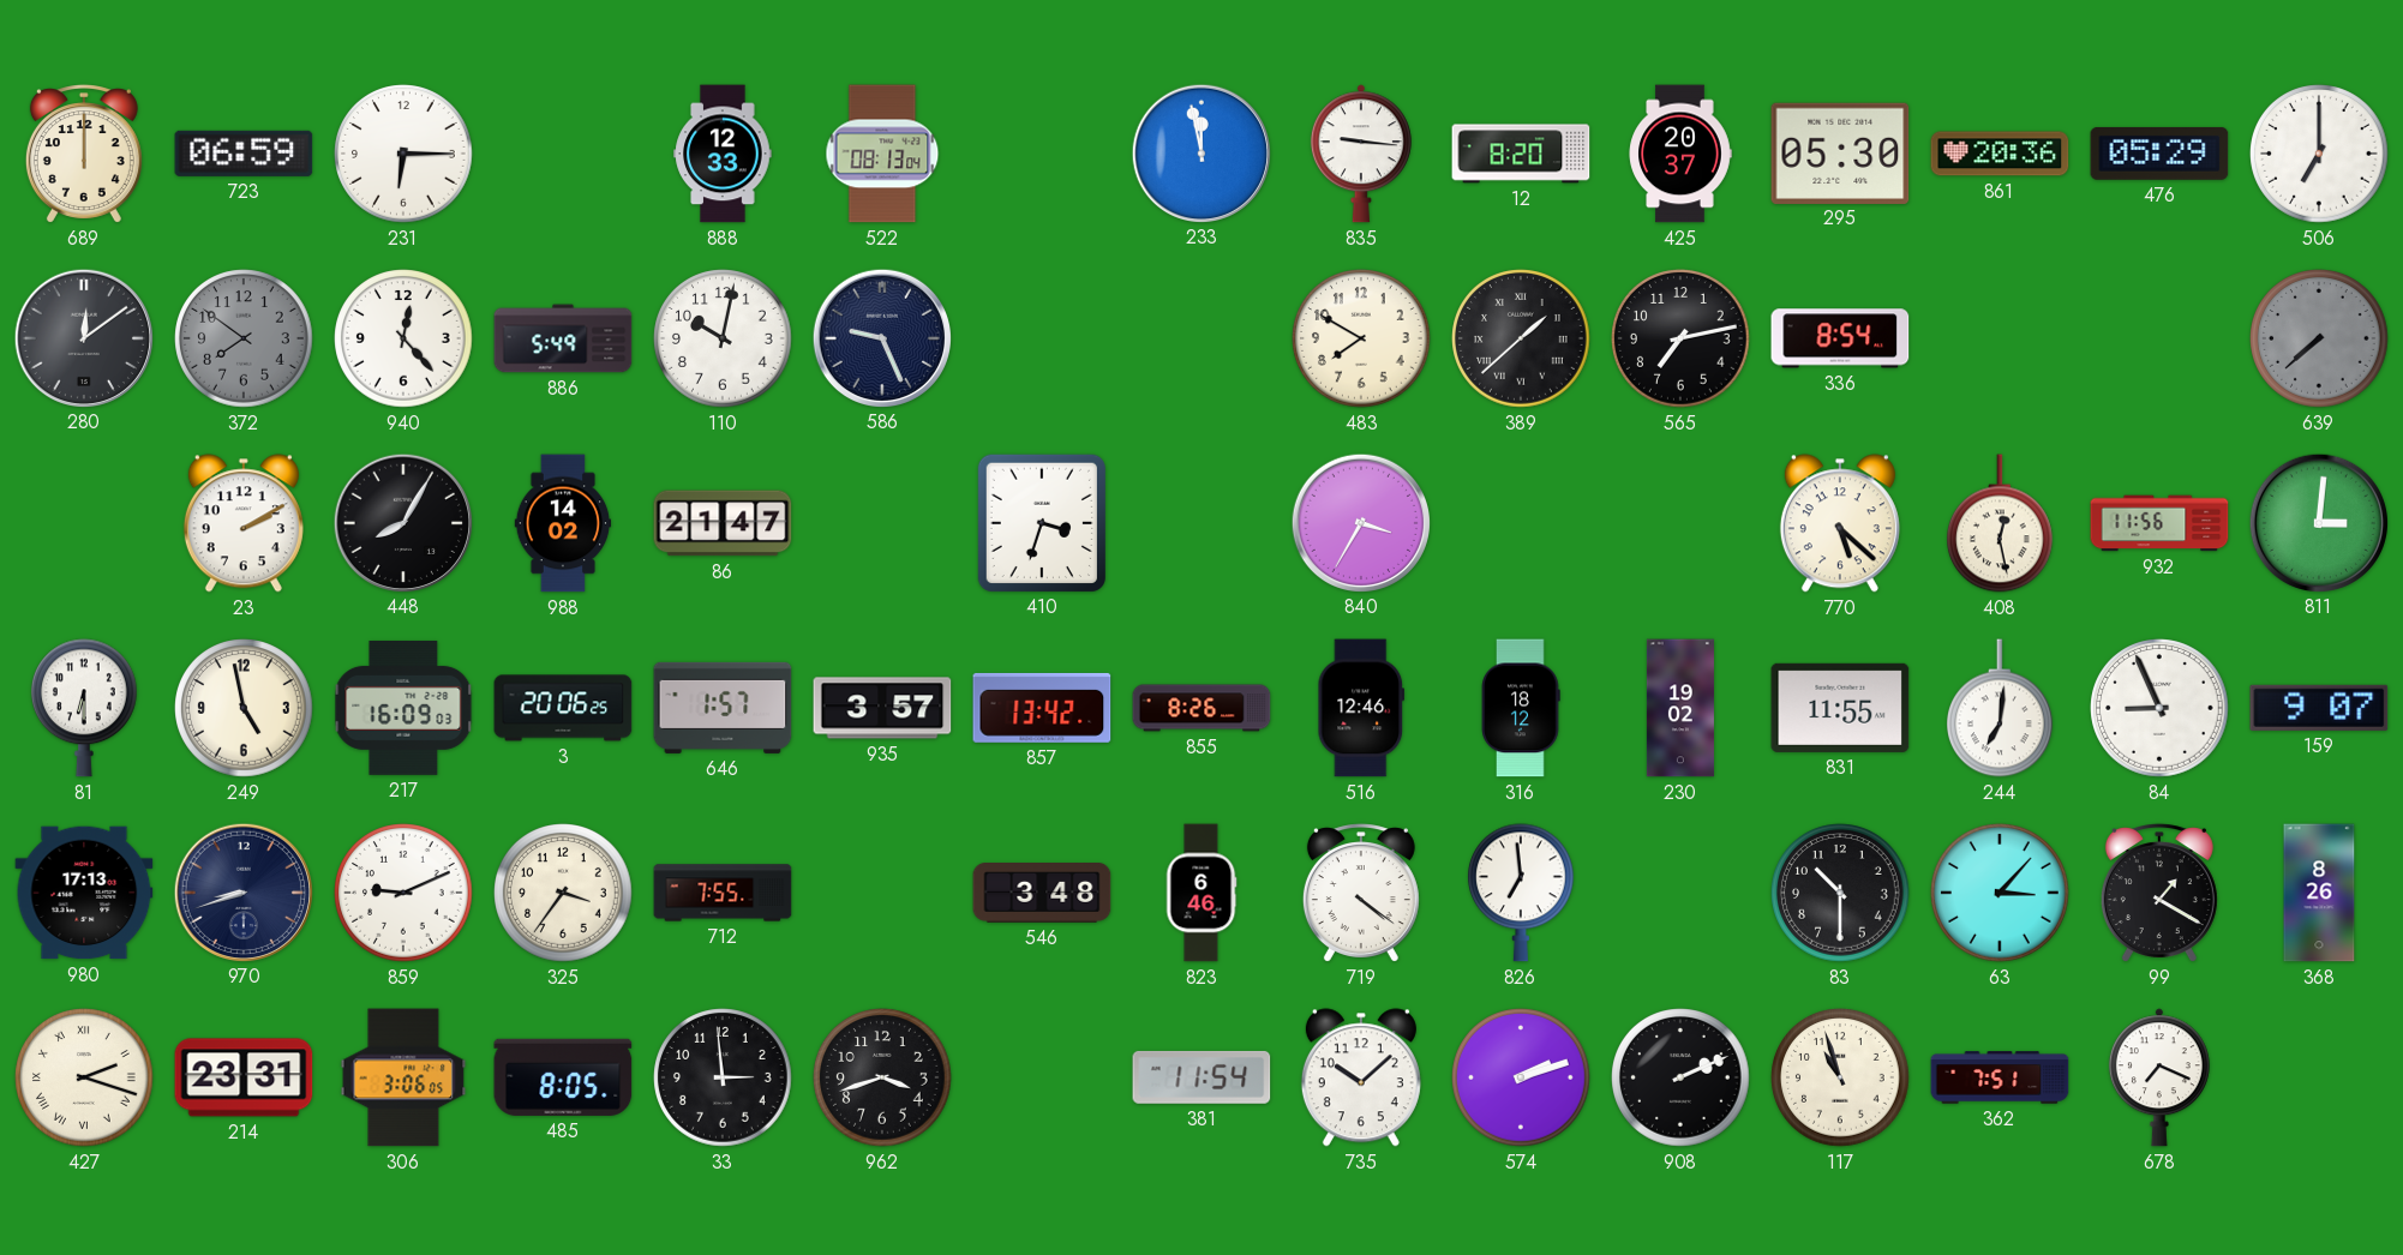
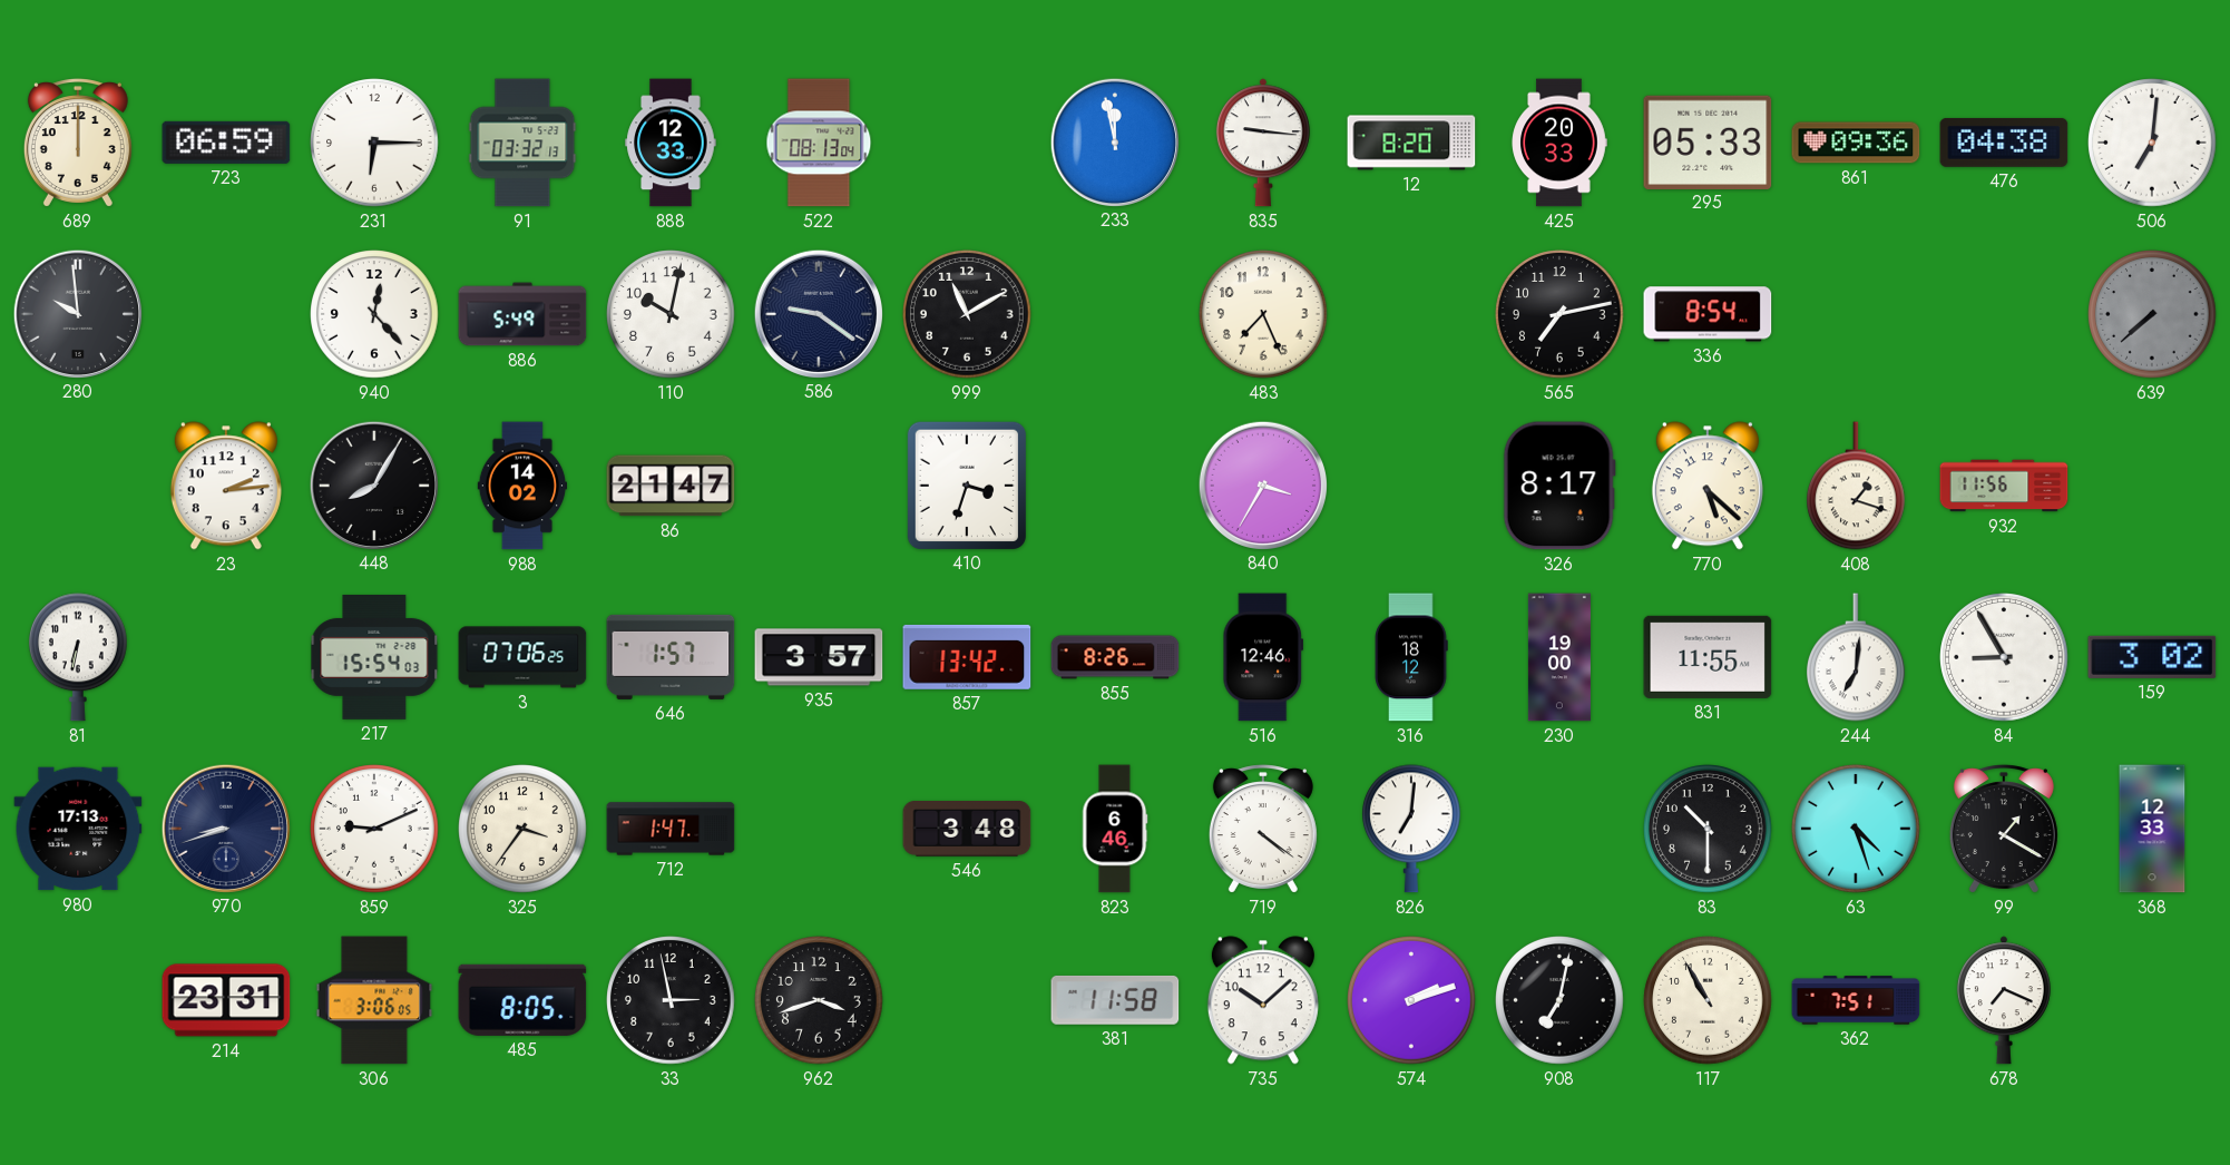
91: none -> 03:32 (522, 143)
425: 20:37 -> 20:33 (1559, 143)
295: 05:30 -> 05:33 (1708, 141)
861: 20:36 -> 09:36 (1856, 143)
476: 05:29 -> 04:38 (2004, 143)
506: 7:00 -> 7:01 (2152, 143)
280: 12:09 -> 9:59 (77, 313)
372: 7:51 -> none (244, 338)
586: 9:26 -> 9:21 (818, 313)
999: none -> 11:10 (967, 314)
483: 7:50 -> 7:26 (1263, 314)
389: 1:38 -> none (1521, 338)
23: 2:10 -> 2:14 (226, 486)
326: none -> 8:17 (1559, 486)
408: 12:28 -> 1:18 (1857, 486)
811: 3:01 -> none (2318, 522)
81: 6:30 -> 6:32 (79, 657)
249: 4:58 -> none (244, 708)
217: 16:09 -> 15:54 (374, 657)
3: 20:06 -> 07:06 (522, 657)
230: 19:02 -> 19:00 (1559, 657)
84: 8:56 -> 8:55 (2004, 657)
159: 9:07 -> 3:02 (2152, 657)
712: 7:55 -> 1:47 (671, 829)
826: 6:59 -> 7:01 (1412, 829)
63: 3:07 -> 4:27 (1856, 829)
368: 8:26 -> 12:33 (2152, 829)
427: 2:18 -> none (84, 1077)
33: 2:59 -> 2:58 (671, 1000)
381: 11:54 -> 11:58 (1115, 1000)
908: 2:11 -> 7:02 (1559, 1000)
117: 10:57 -> 10:55 (1708, 1000)
